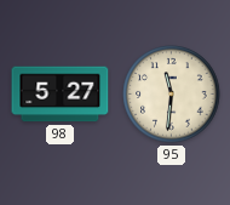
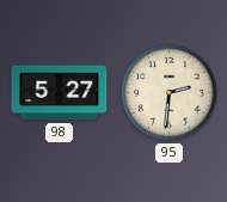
95: 11:31 -> 2:31 (170, 93)
